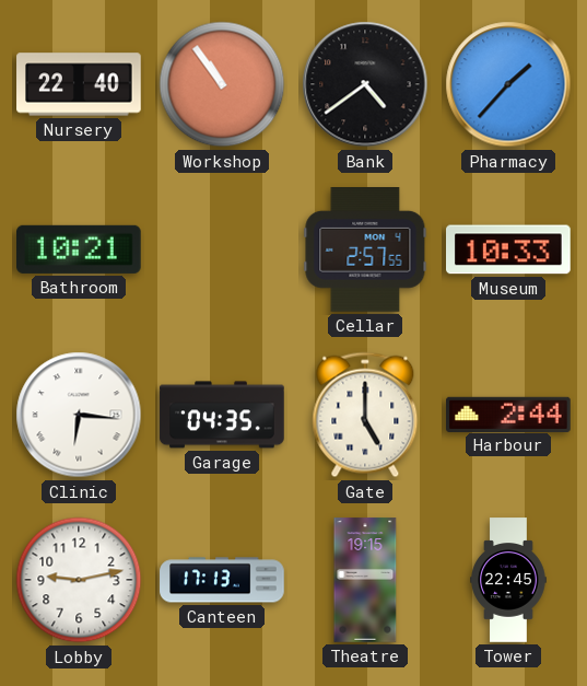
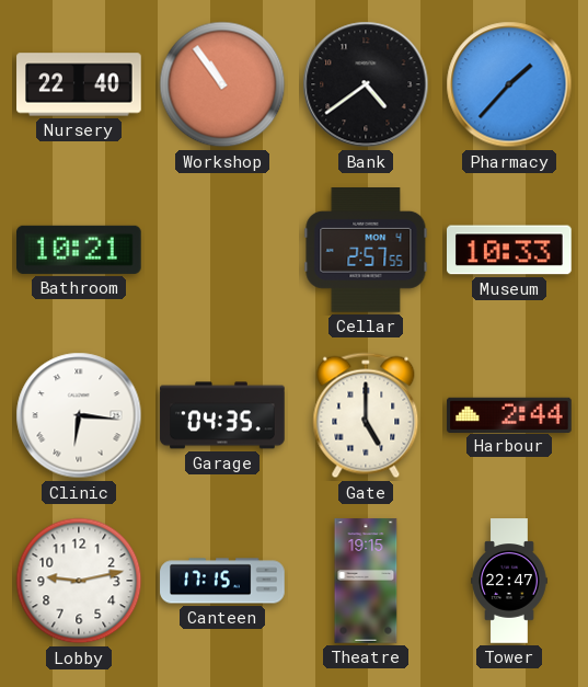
Canteen: 17:13 -> 17:15 (222, 581)
Tower: 22:45 -> 22:47 (509, 581)
